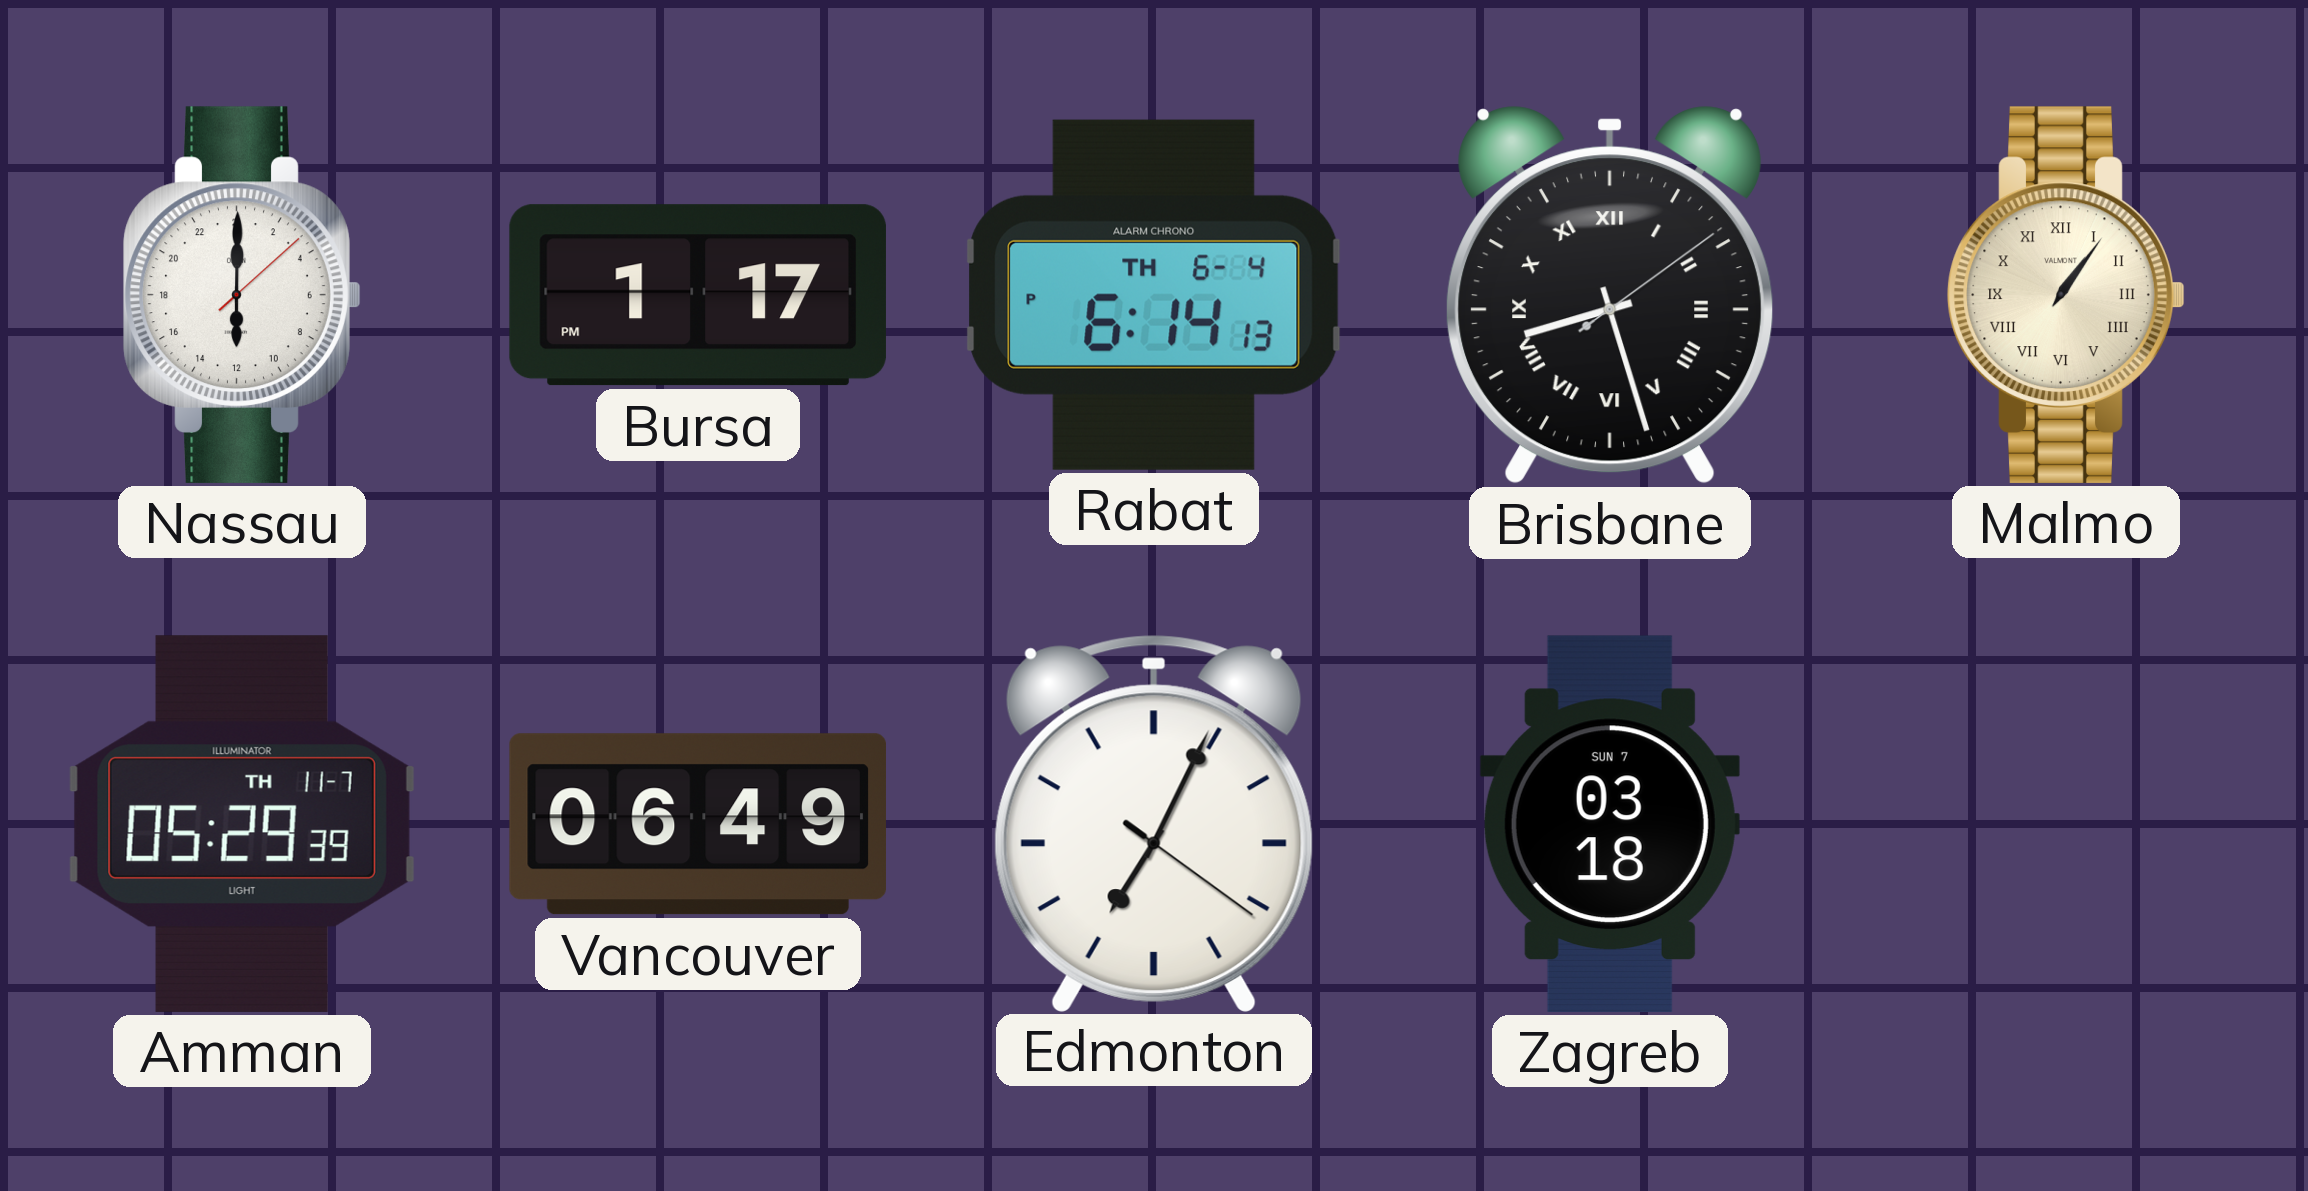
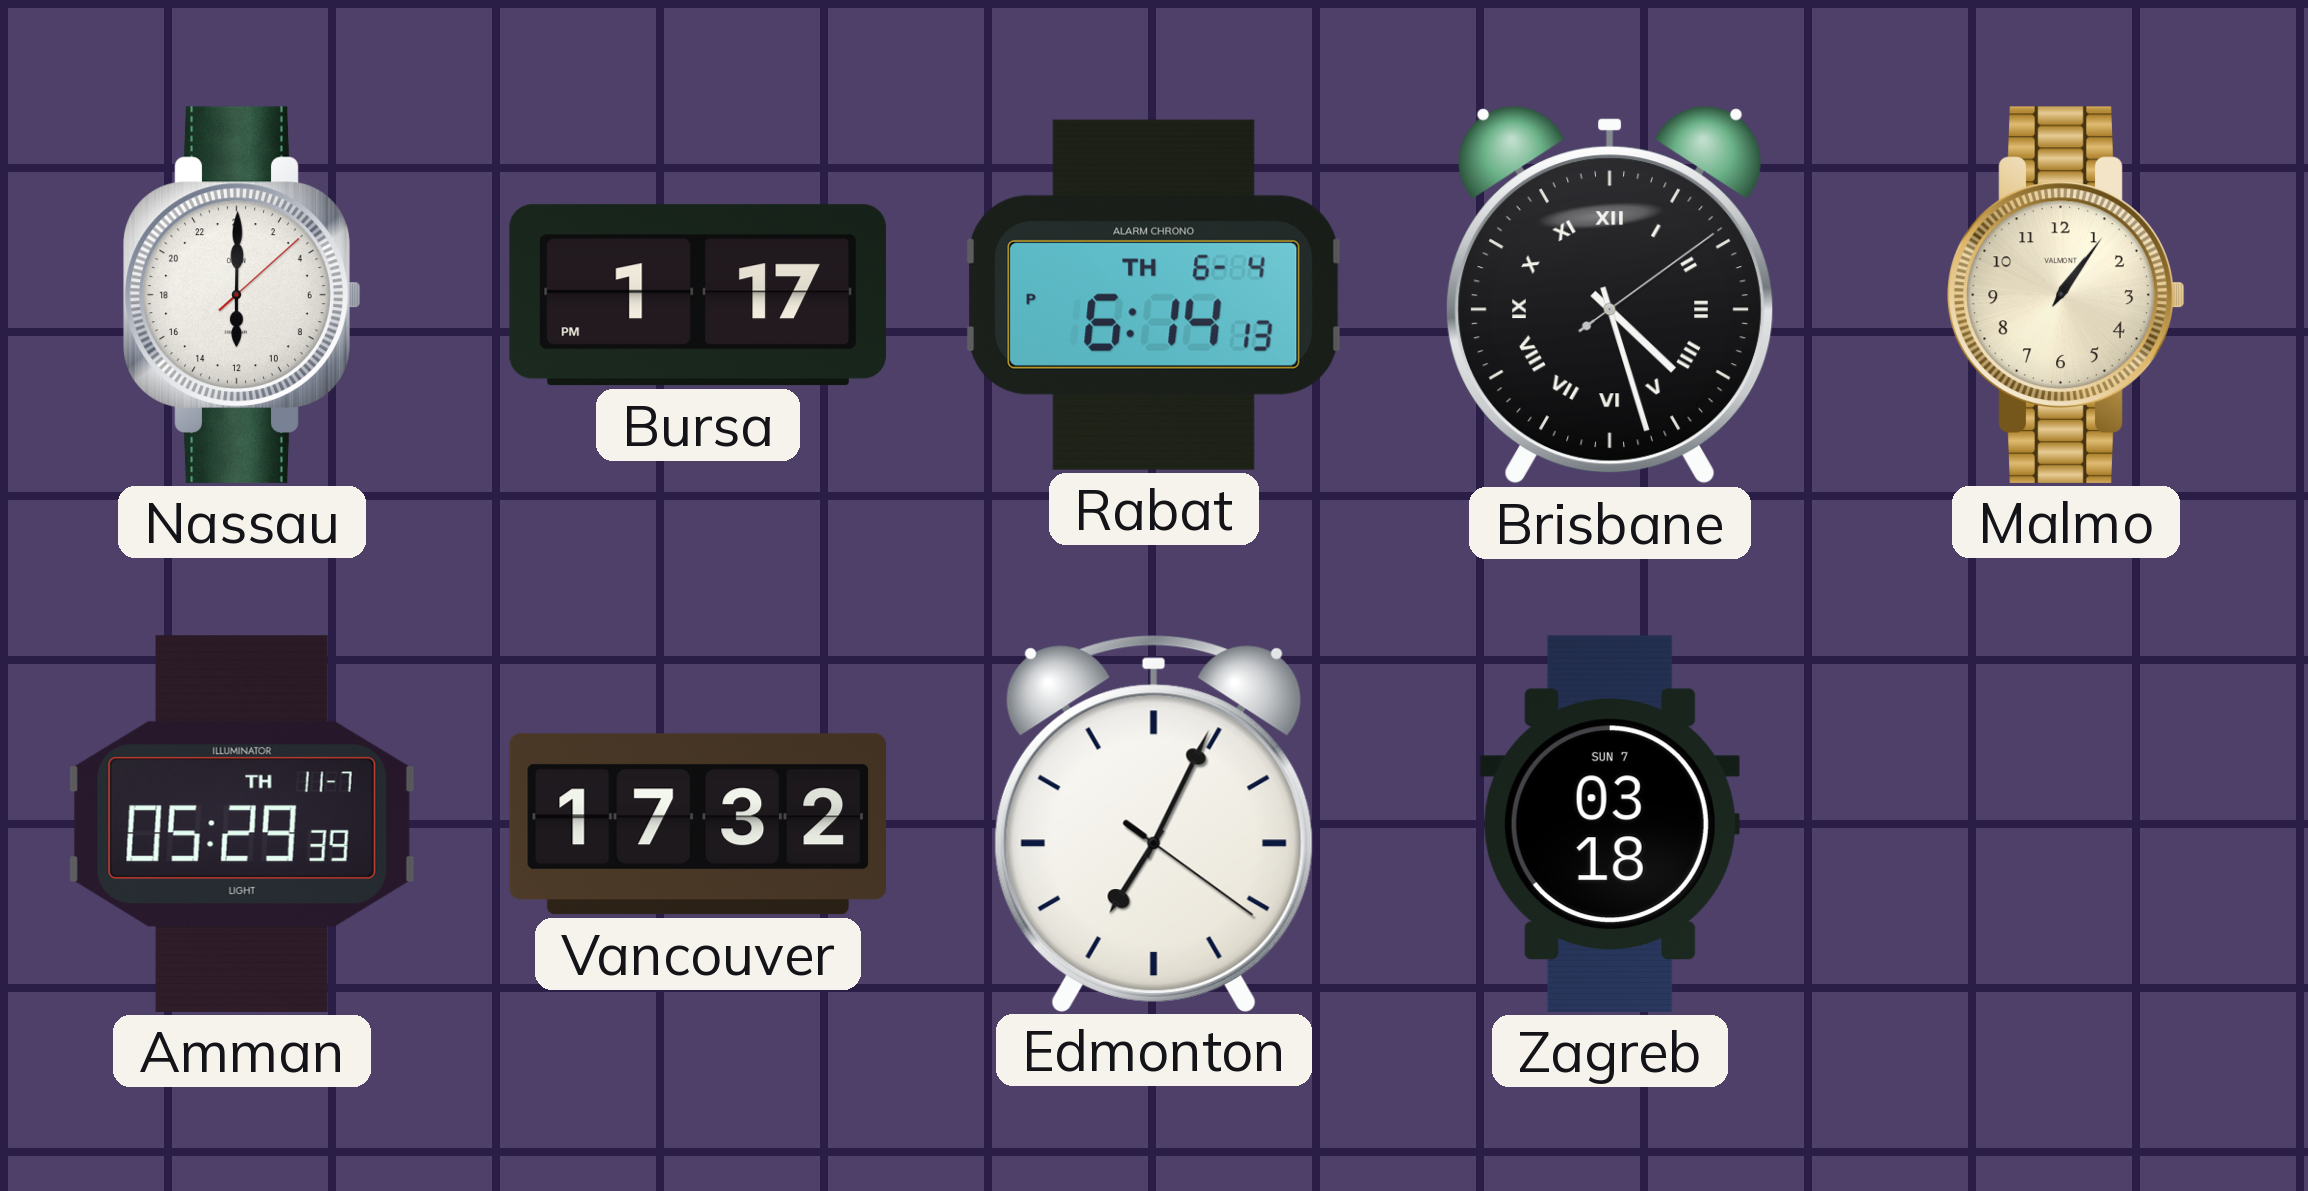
Brisbane: 8:27 -> 4:27 (1611, 295)
Malmo numerals: Roman -> Arabic (2066, 295)
Vancouver: 06:49 -> 17:32 (698, 824)
